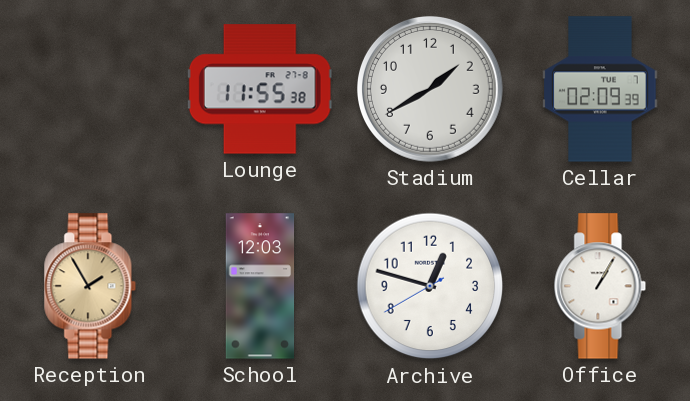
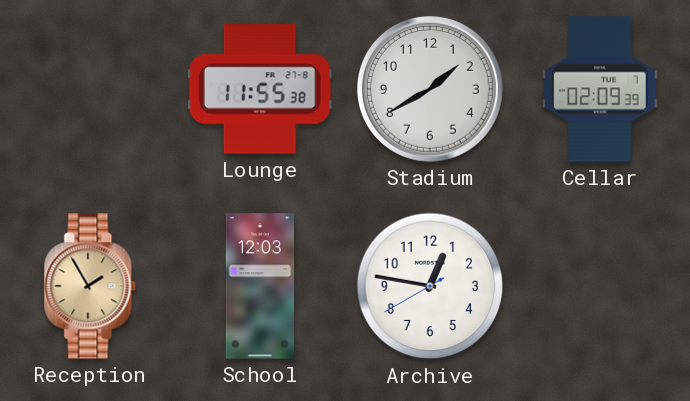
Archive: 12:47 -> 12:46 (430, 286)
Office: 1:05 -> none (600, 286)
